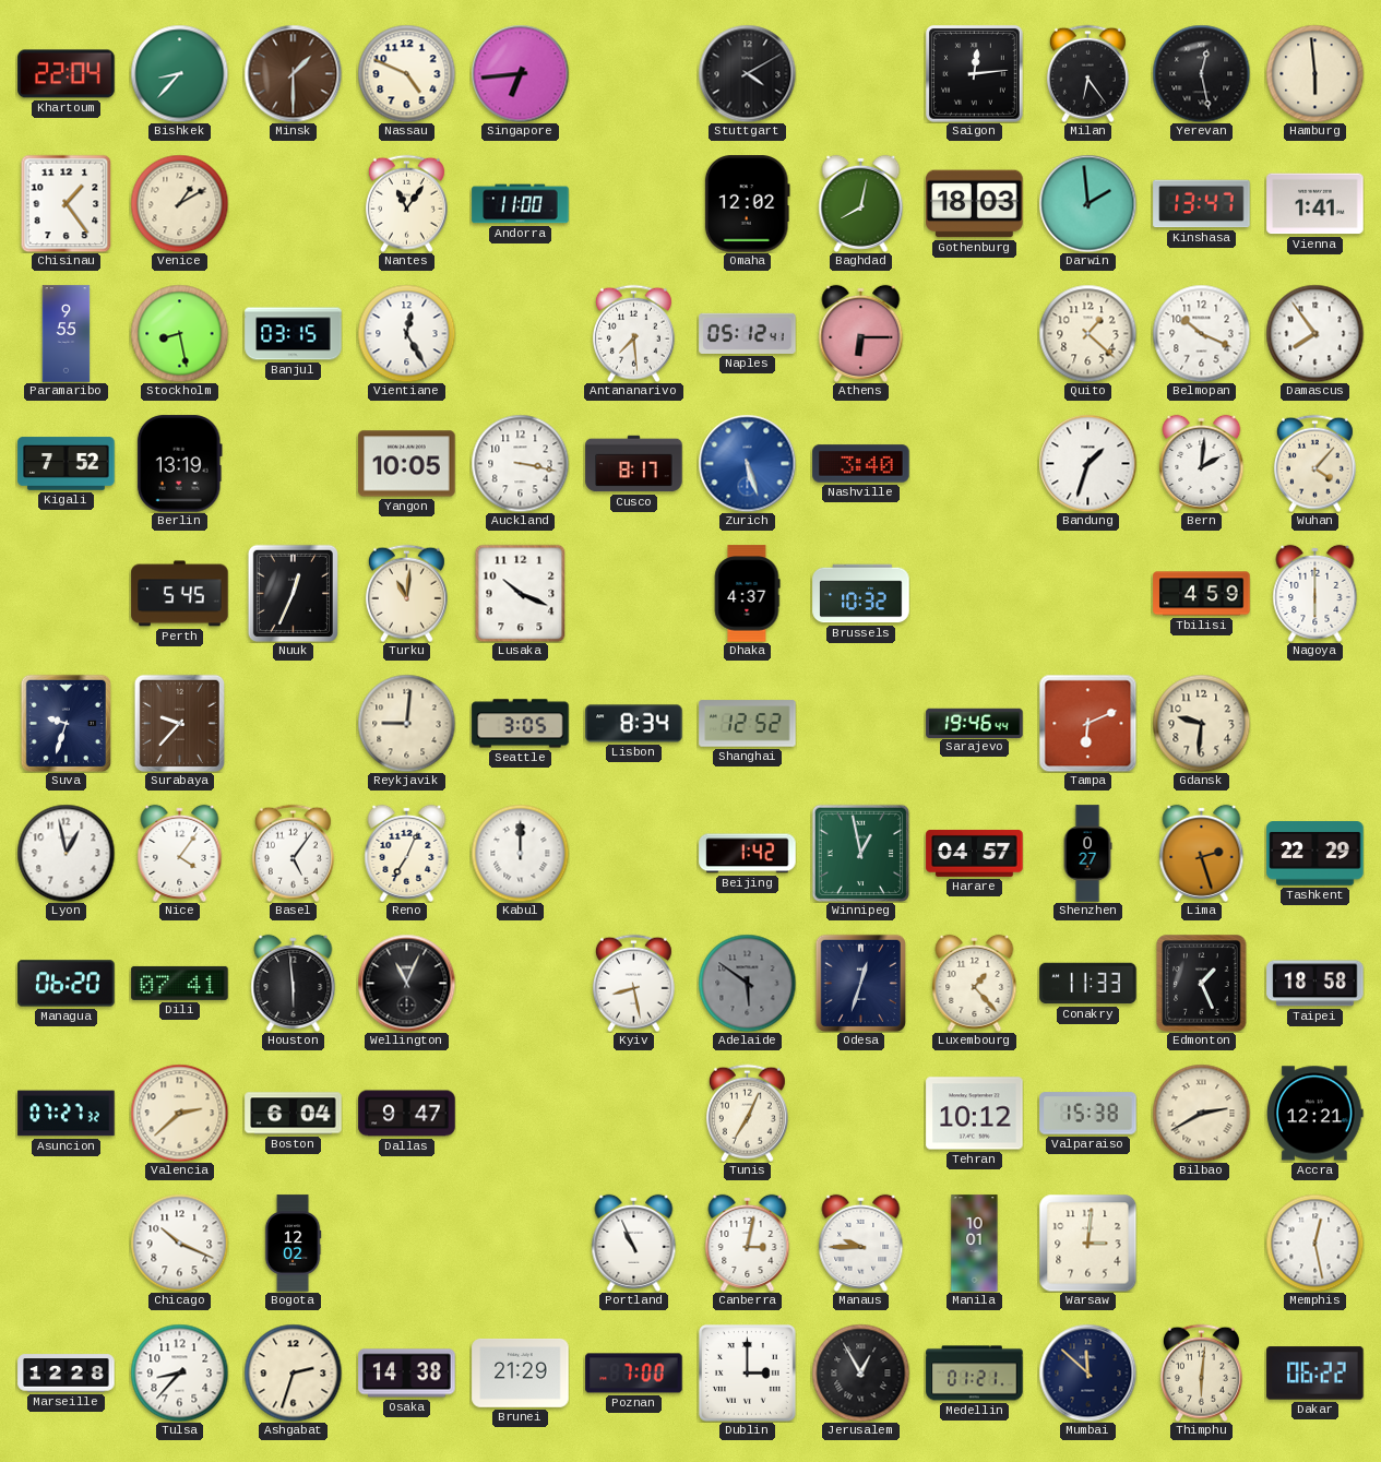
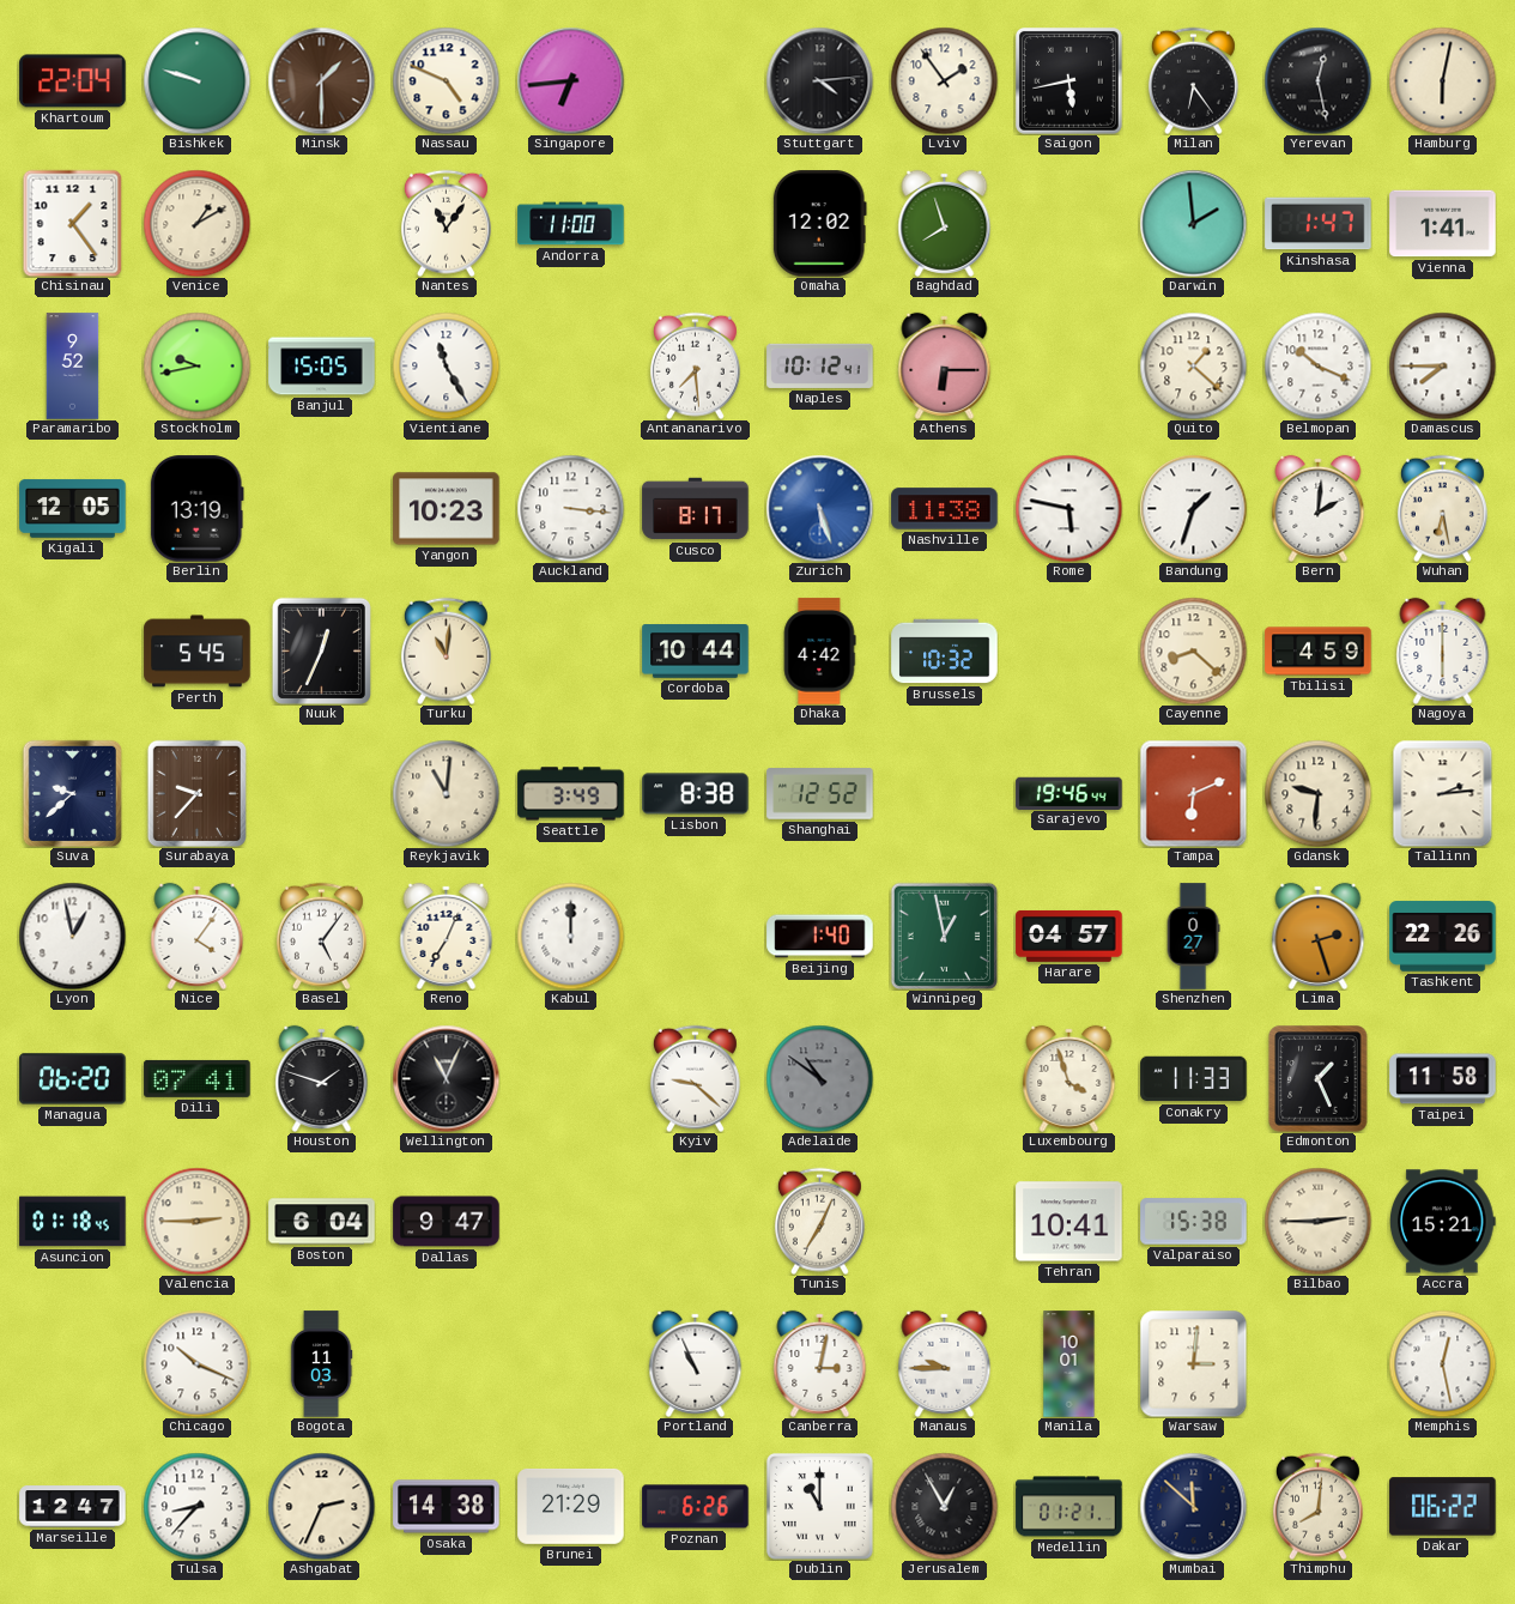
Bishkek: 8:37 -> 9:48 (196, 80)
Stuttgart: 4:10 -> 4:14 (819, 80)
Lviv: none -> 1:54 (944, 80)
Saigon: 12:14 -> 5:43 (1068, 80)
Hamburg: 5:59 -> 6:02 (1442, 80)
Baghdad: 8:02 -> 7:57 (945, 223)
Gothenburg: 18:03 -> none (975, 204)
Kinshasa: 13:47 -> 1:47 (1319, 224)
Paramaribo: 9:55 -> 9:52 (73, 367)
Stockholm: 8:28 -> 9:43 (196, 365)
Banjul: 03:15 -> 15:05 (322, 367)
Vientiane: 12:25 -> 11:25 (446, 365)
Naples: 05:12 -> 10:12 (820, 365)
Damascus: 7:54 -> 7:45 (1442, 365)
Kigali: 7:52 -> 12:05 (73, 509)
Yangon: 10:05 -> 10:23 (447, 509)
Auckland: 3:17 -> 3:16 (570, 508)
Nashville: 3:40 -> 11:38 (945, 509)
Rome: none -> 5:47 (1068, 508)
Wuhan: 4:07 -> 6:28 (1442, 508)
Lusaka: 10:19 -> none (521, 593)
Cordoba: none -> 10:44 (696, 652)
Dhaka: 4:37 -> 4:42 (819, 652)
Cayenne: none -> 8:22 (1193, 650)
Suva: 9:33 -> 9:38 (72, 793)
Reykjavik: 9:01 -> 11:01 (446, 793)
Seattle: 3:05 -> 3:49 (571, 794)
Lisbon: 8:34 -> 8:38 (696, 794)
Tallinn: none -> 2:14 (1443, 793)
Beijing: 1:42 -> 1:40 (820, 937)
Tashkent: 22:29 -> 22:26 (1443, 937)
Houston: 5:59 -> 1:48 (322, 1078)
Kyiv: 8:28 -> 9:22 (695, 1078)
Adelaide: 5:51 -> 10:51 (819, 1078)
Odesa: 12:33 -> none (860, 983)
Luxembourg: 1:23 -> 3:57 (1069, 1078)
Taipei: 18:58 -> 11:58 (1443, 1079)
Asuncion: 07:27 -> 01:18 (73, 1222)
Valencia: 2:38 -> 2:45 (196, 1221)
Tehran: 10:12 -> 10:41 (1069, 1222)
Bilbao: 2:40 -> 2:45 (1317, 1221)
Accra: 12:21 -> 15:21 (1443, 1222)
Bogota: 12:02 -> 11:03 (321, 1364)
Marseille: 12:28 -> 12:47 (73, 1507)
Ashgabat: 2:33 -> 2:34 (321, 1506)
Poznan: 7:00 -> 6:26 (696, 1507)
Dublin: 3:00 -> 11:00 (819, 1506)
Thimphu: 6:01 -> 8:01 (1317, 1506)
